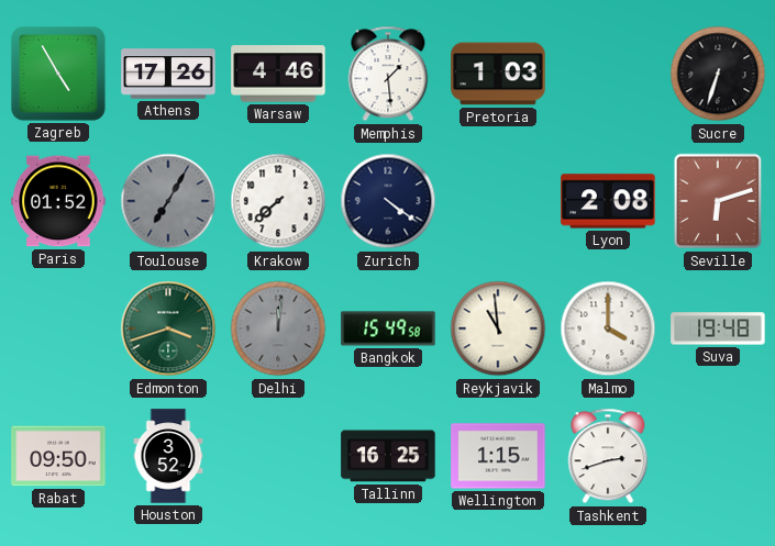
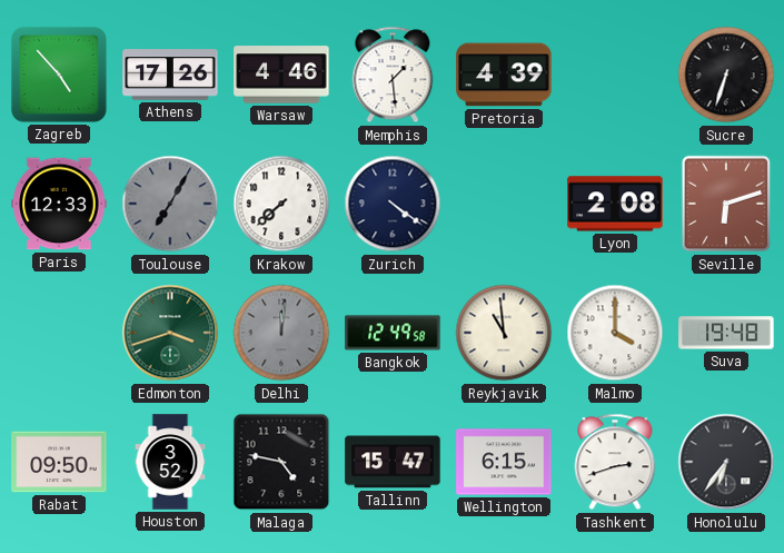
Zagreb: 4:55 -> 4:53 (59, 75)
Pretoria: 1:03 -> 4:39 (504, 75)
Paris: 01:52 -> 12:33 (59, 204)
Bangkok: 15:49 -> 12:49 (393, 333)
Malaga: none -> 4:47 (281, 462)
Tallinn: 16:25 -> 15:47 (393, 462)
Wellington: 1:15 -> 6:15 (504, 462)
Honolulu: none -> 6:36 (726, 462)
